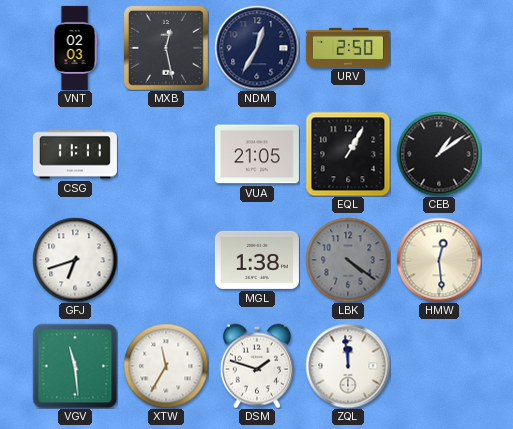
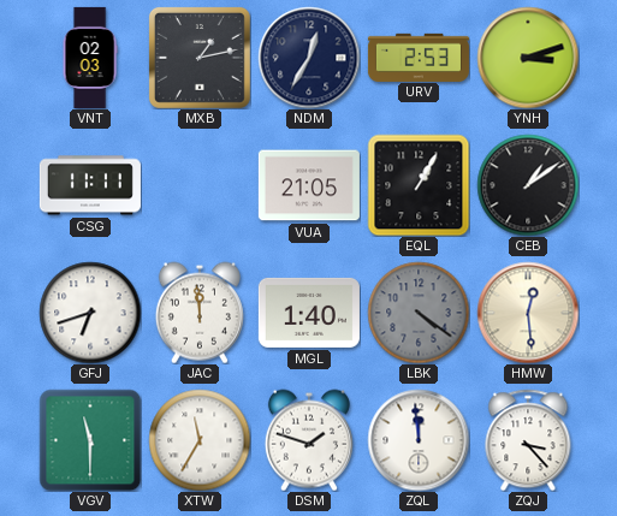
MXB: 12:28 -> 1:13 (200, 58)
URV: 2:50 -> 2:53 (419, 57)
YNH: none -> 3:12 (528, 58)
JAC: none -> 11:59 (200, 313)
MGL: 1:38 -> 1:40 (309, 313)
VGV: 11:29 -> 11:30 (90, 440)
ZQJ: none -> 3:23 (528, 440)
